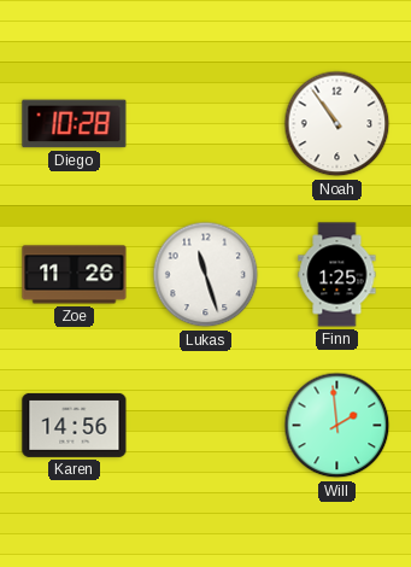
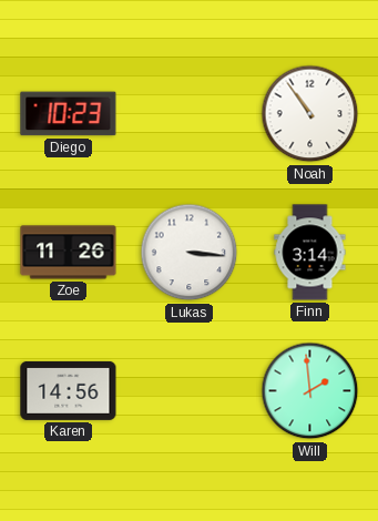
Diego: 10:28 -> 10:23 (69, 114)
Lukas: 11:27 -> 3:16 (190, 253)
Finn: 1:25 -> 3:14 (310, 253)
